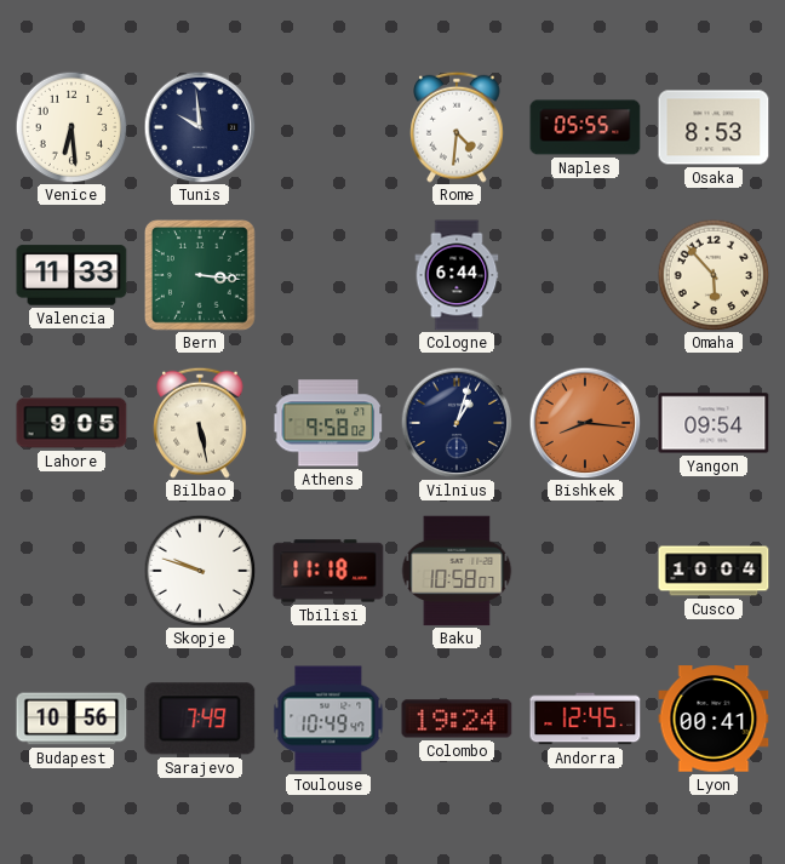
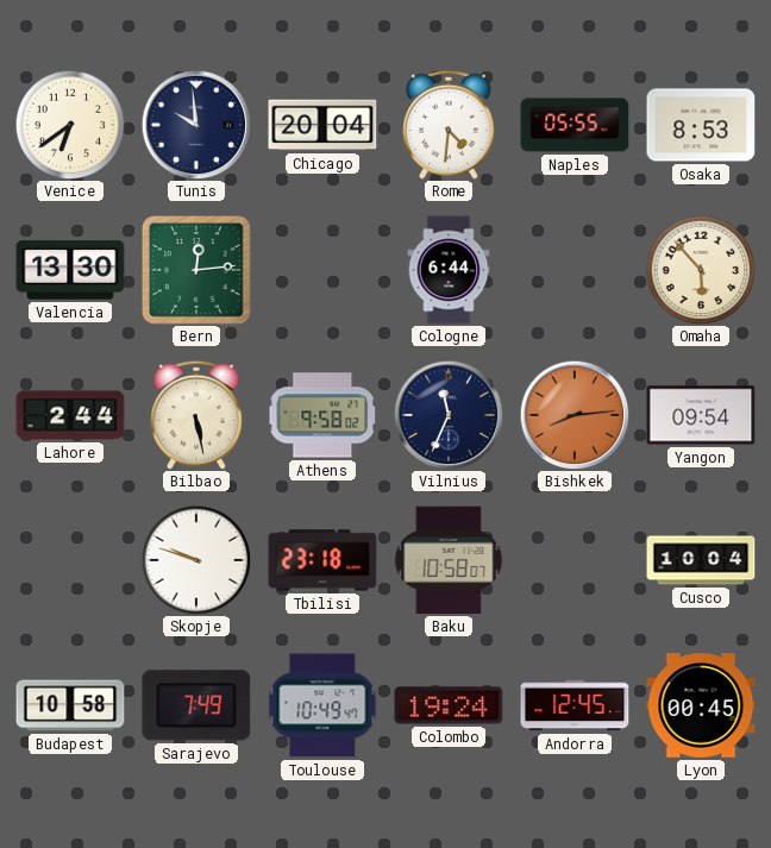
Venice: 6:29 -> 6:39 (70, 125)
Chicago: none -> 20:04 (322, 125)
Valencia: 11:33 -> 13:30 (70, 270)
Bern: 3:16 -> 12:14 (198, 271)
Lahore: 9:05 -> 2:44 (70, 415)
Vilnius: 1:03 -> 11:34 (449, 415)
Bishkek: 8:16 -> 8:14 (575, 415)
Tbilisi: 11:18 -> 23:18 (322, 560)
Budapest: 10:56 -> 10:58 (70, 705)
Lyon: 00:41 -> 00:45 (701, 705)
